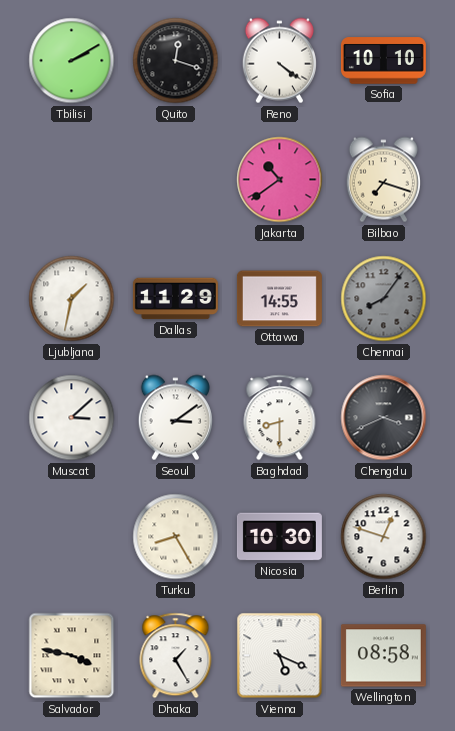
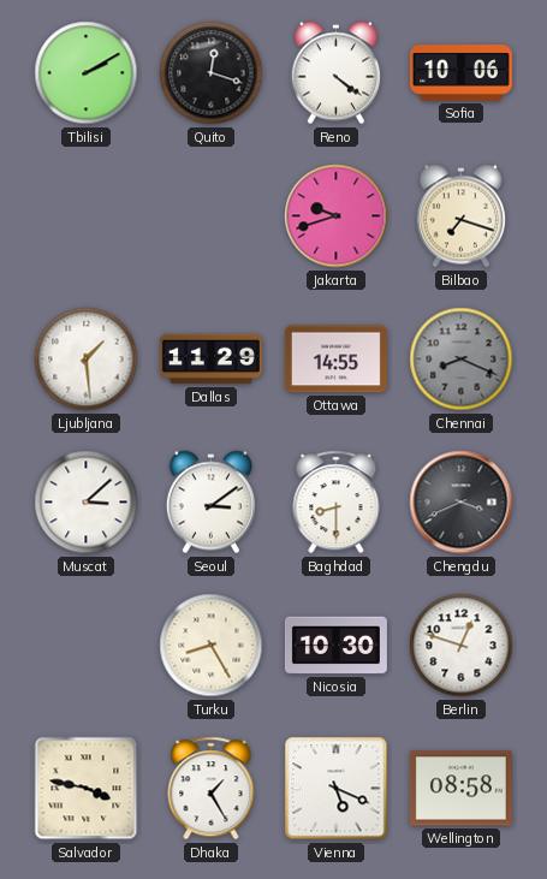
Sofia: 10:10 -> 10:06 (460, 73)
Jakarta: 10:39 -> 9:42 (337, 216)
Ljubljana: 1:32 -> 1:29 (87, 360)
Chennai: 8:06 -> 8:19 (462, 360)
